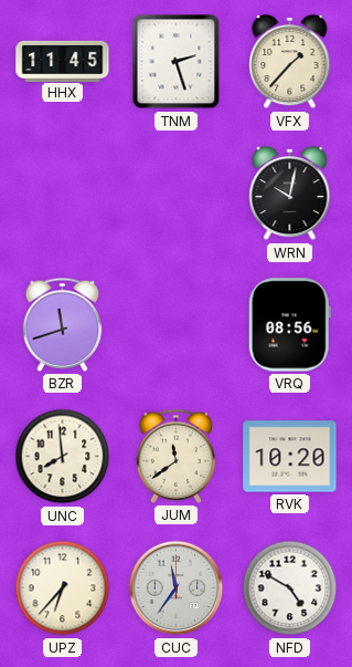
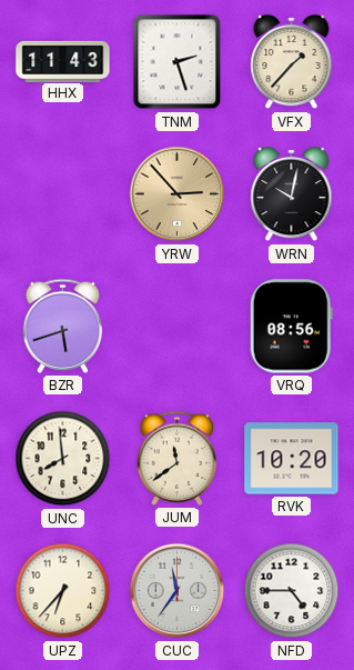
HHX: 11:45 -> 11:43 (63, 61)
YRW: none -> 2:53 (178, 194)
BZR: 11:42 -> 5:42 (63, 326)
NFD: 4:50 -> 4:45 (292, 591)
